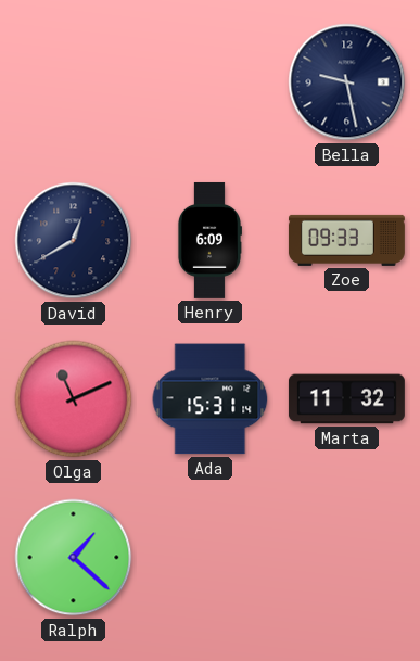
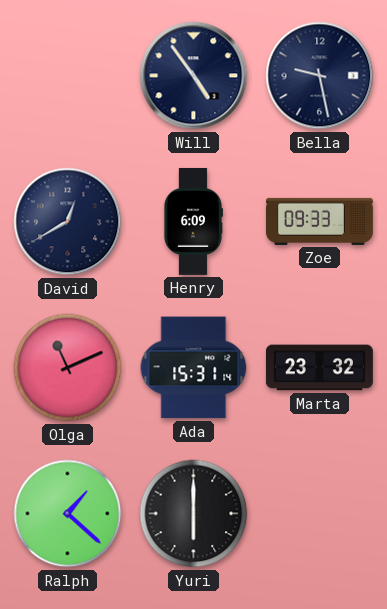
Will: none -> 4:54 (194, 76)
Marta: 11:32 -> 23:32 (319, 368)
Yuri: none -> 6:00 (194, 514)
